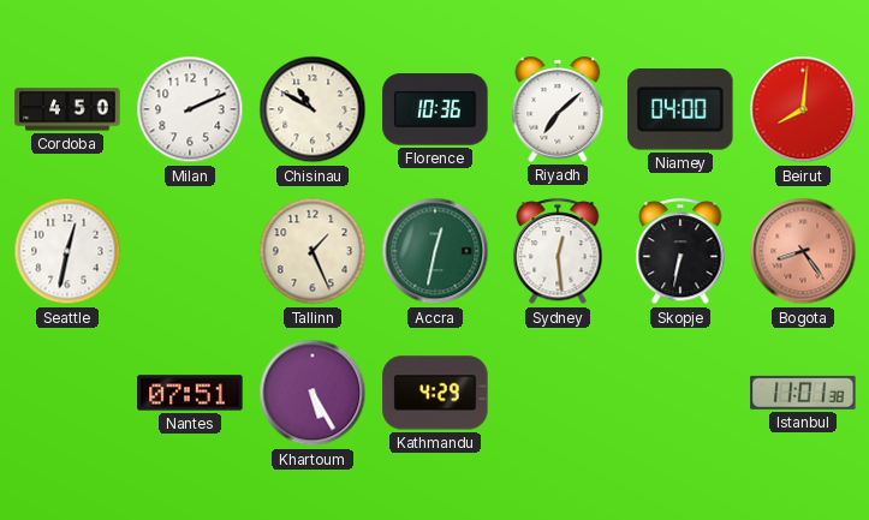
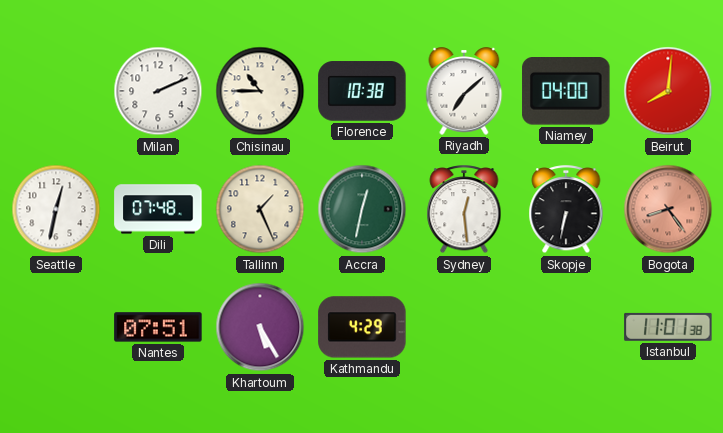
Cordoba: 4:50 -> none (67, 109)
Chisinau: 10:50 -> 10:45 (260, 91)
Florence: 10:36 -> 10:38 (362, 91)
Dili: none -> 07:48 (158, 209)
